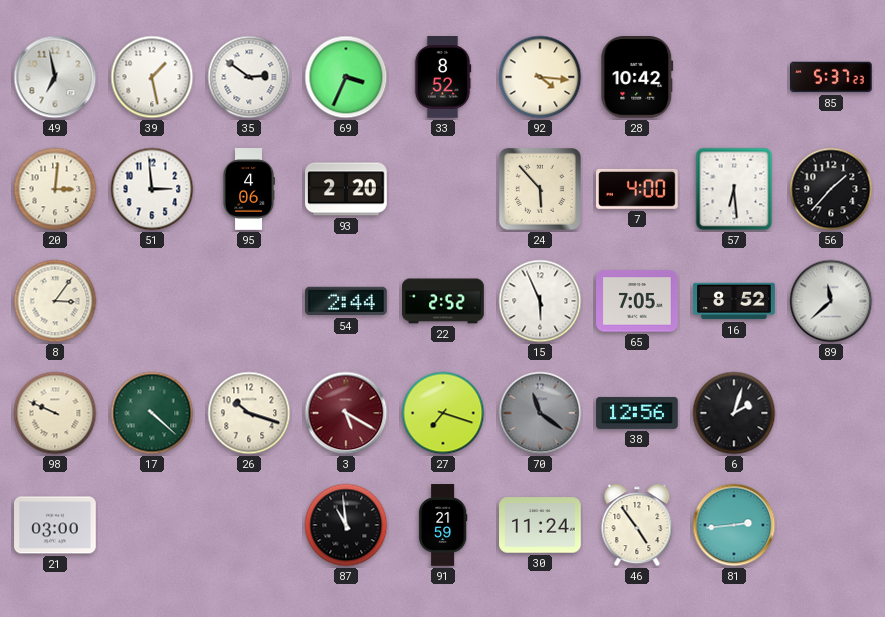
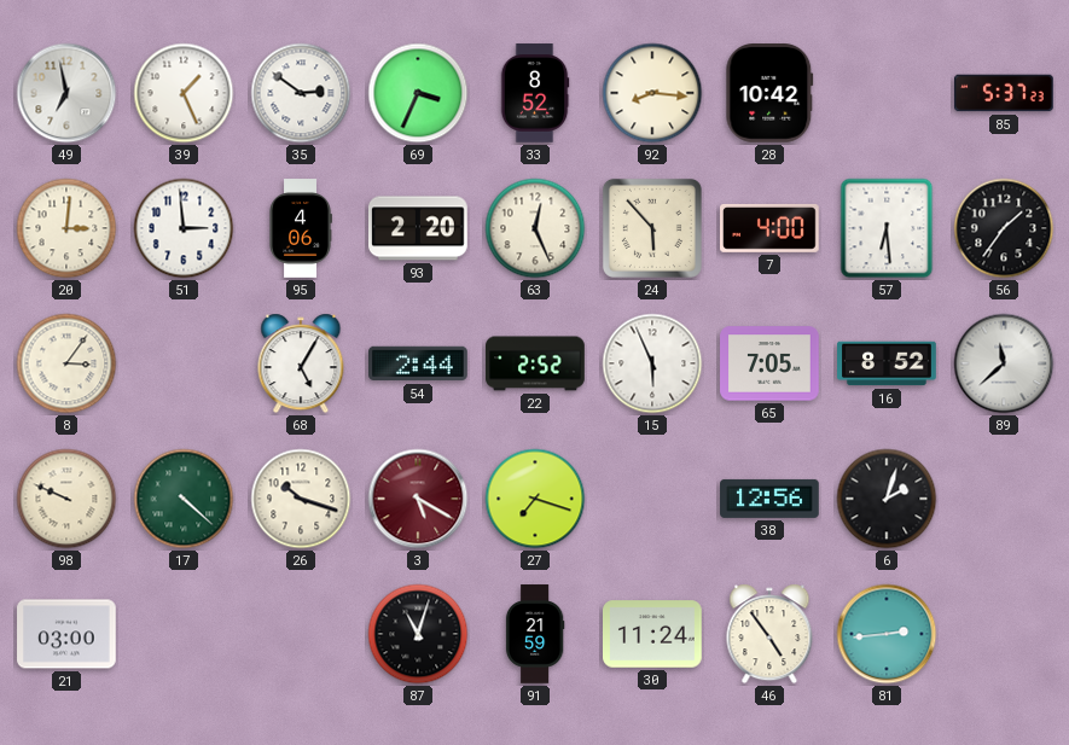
39: 1:28 -> 1:26 (184, 93)
92: 4:16 -> 8:16 (652, 93)
63: none -> 12:26 (535, 228)
56: 1:37 -> 1:36 (1004, 228)
68: none -> 5:05 (301, 363)
70: 11:21 -> none (540, 413)
87: 10:59 -> 11:03 (418, 634)
